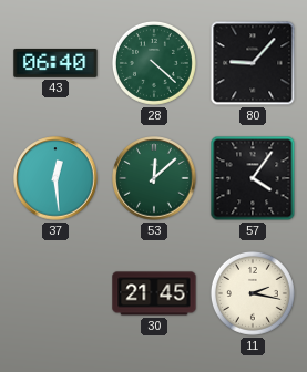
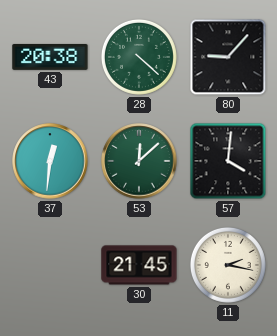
43: 06:40 -> 20:38 (50, 57)
37: 12:29 -> 12:31 (50, 161)
57: 4:06 -> 4:01 (228, 161)
